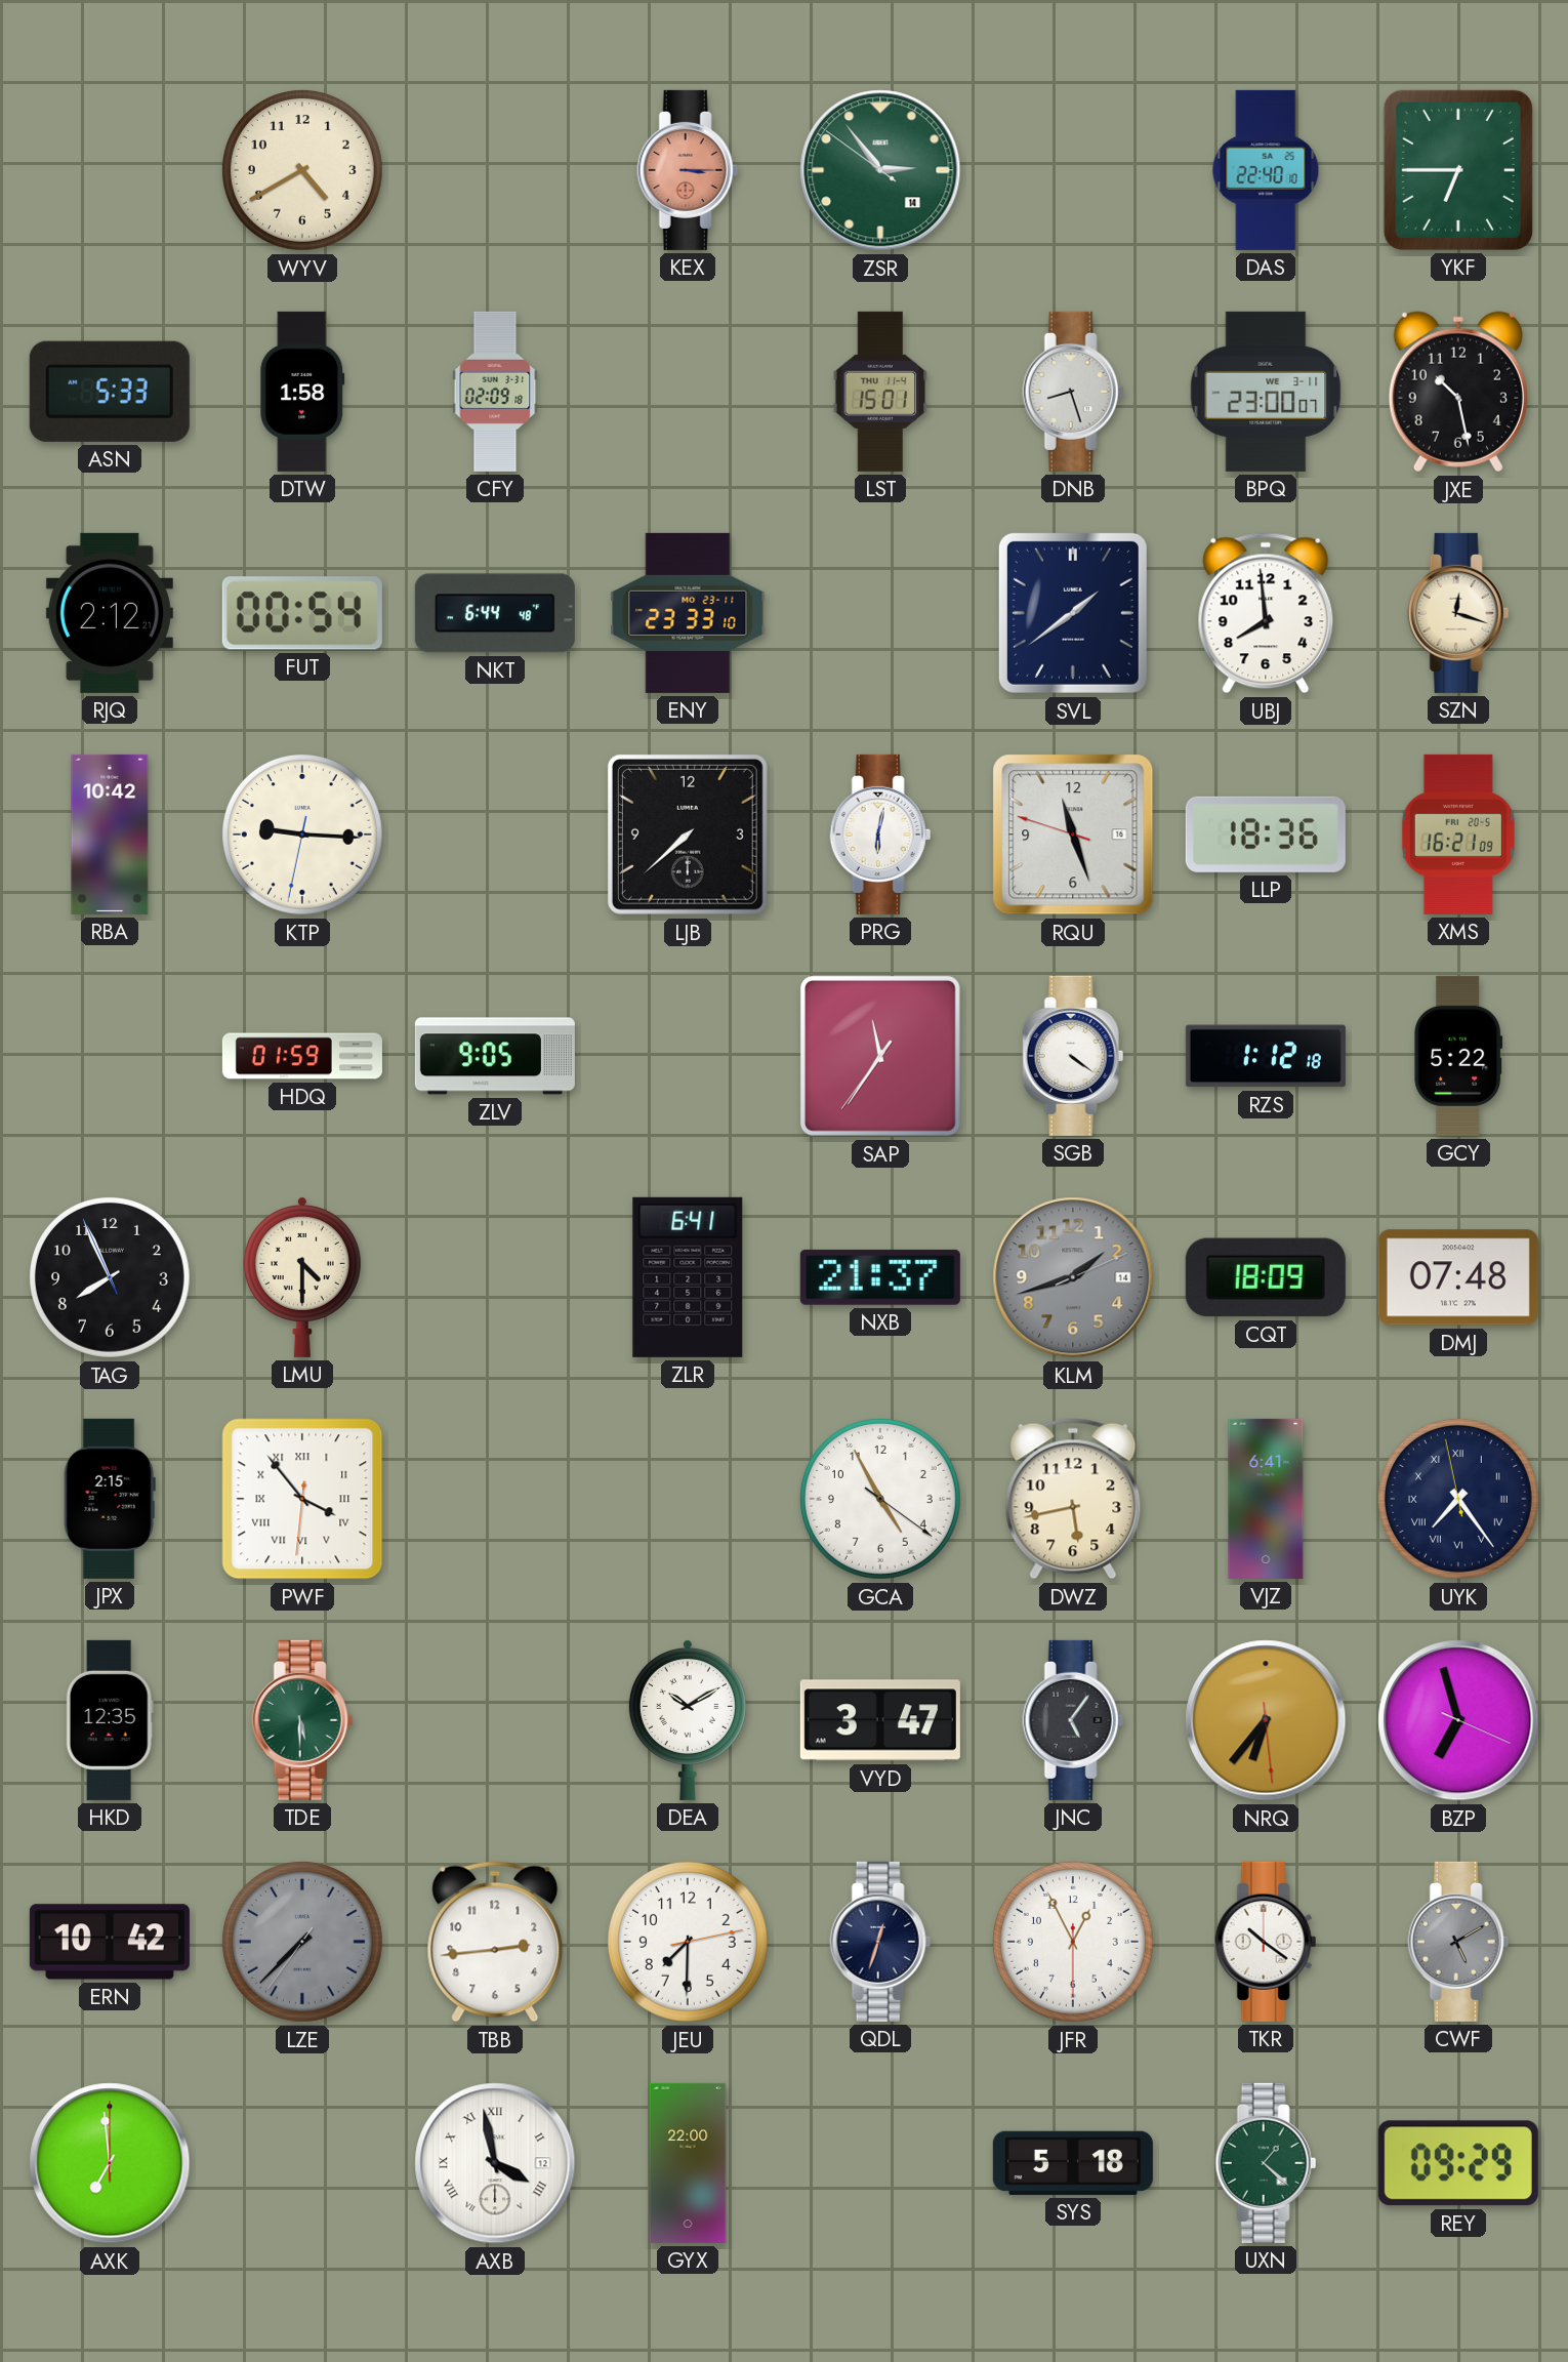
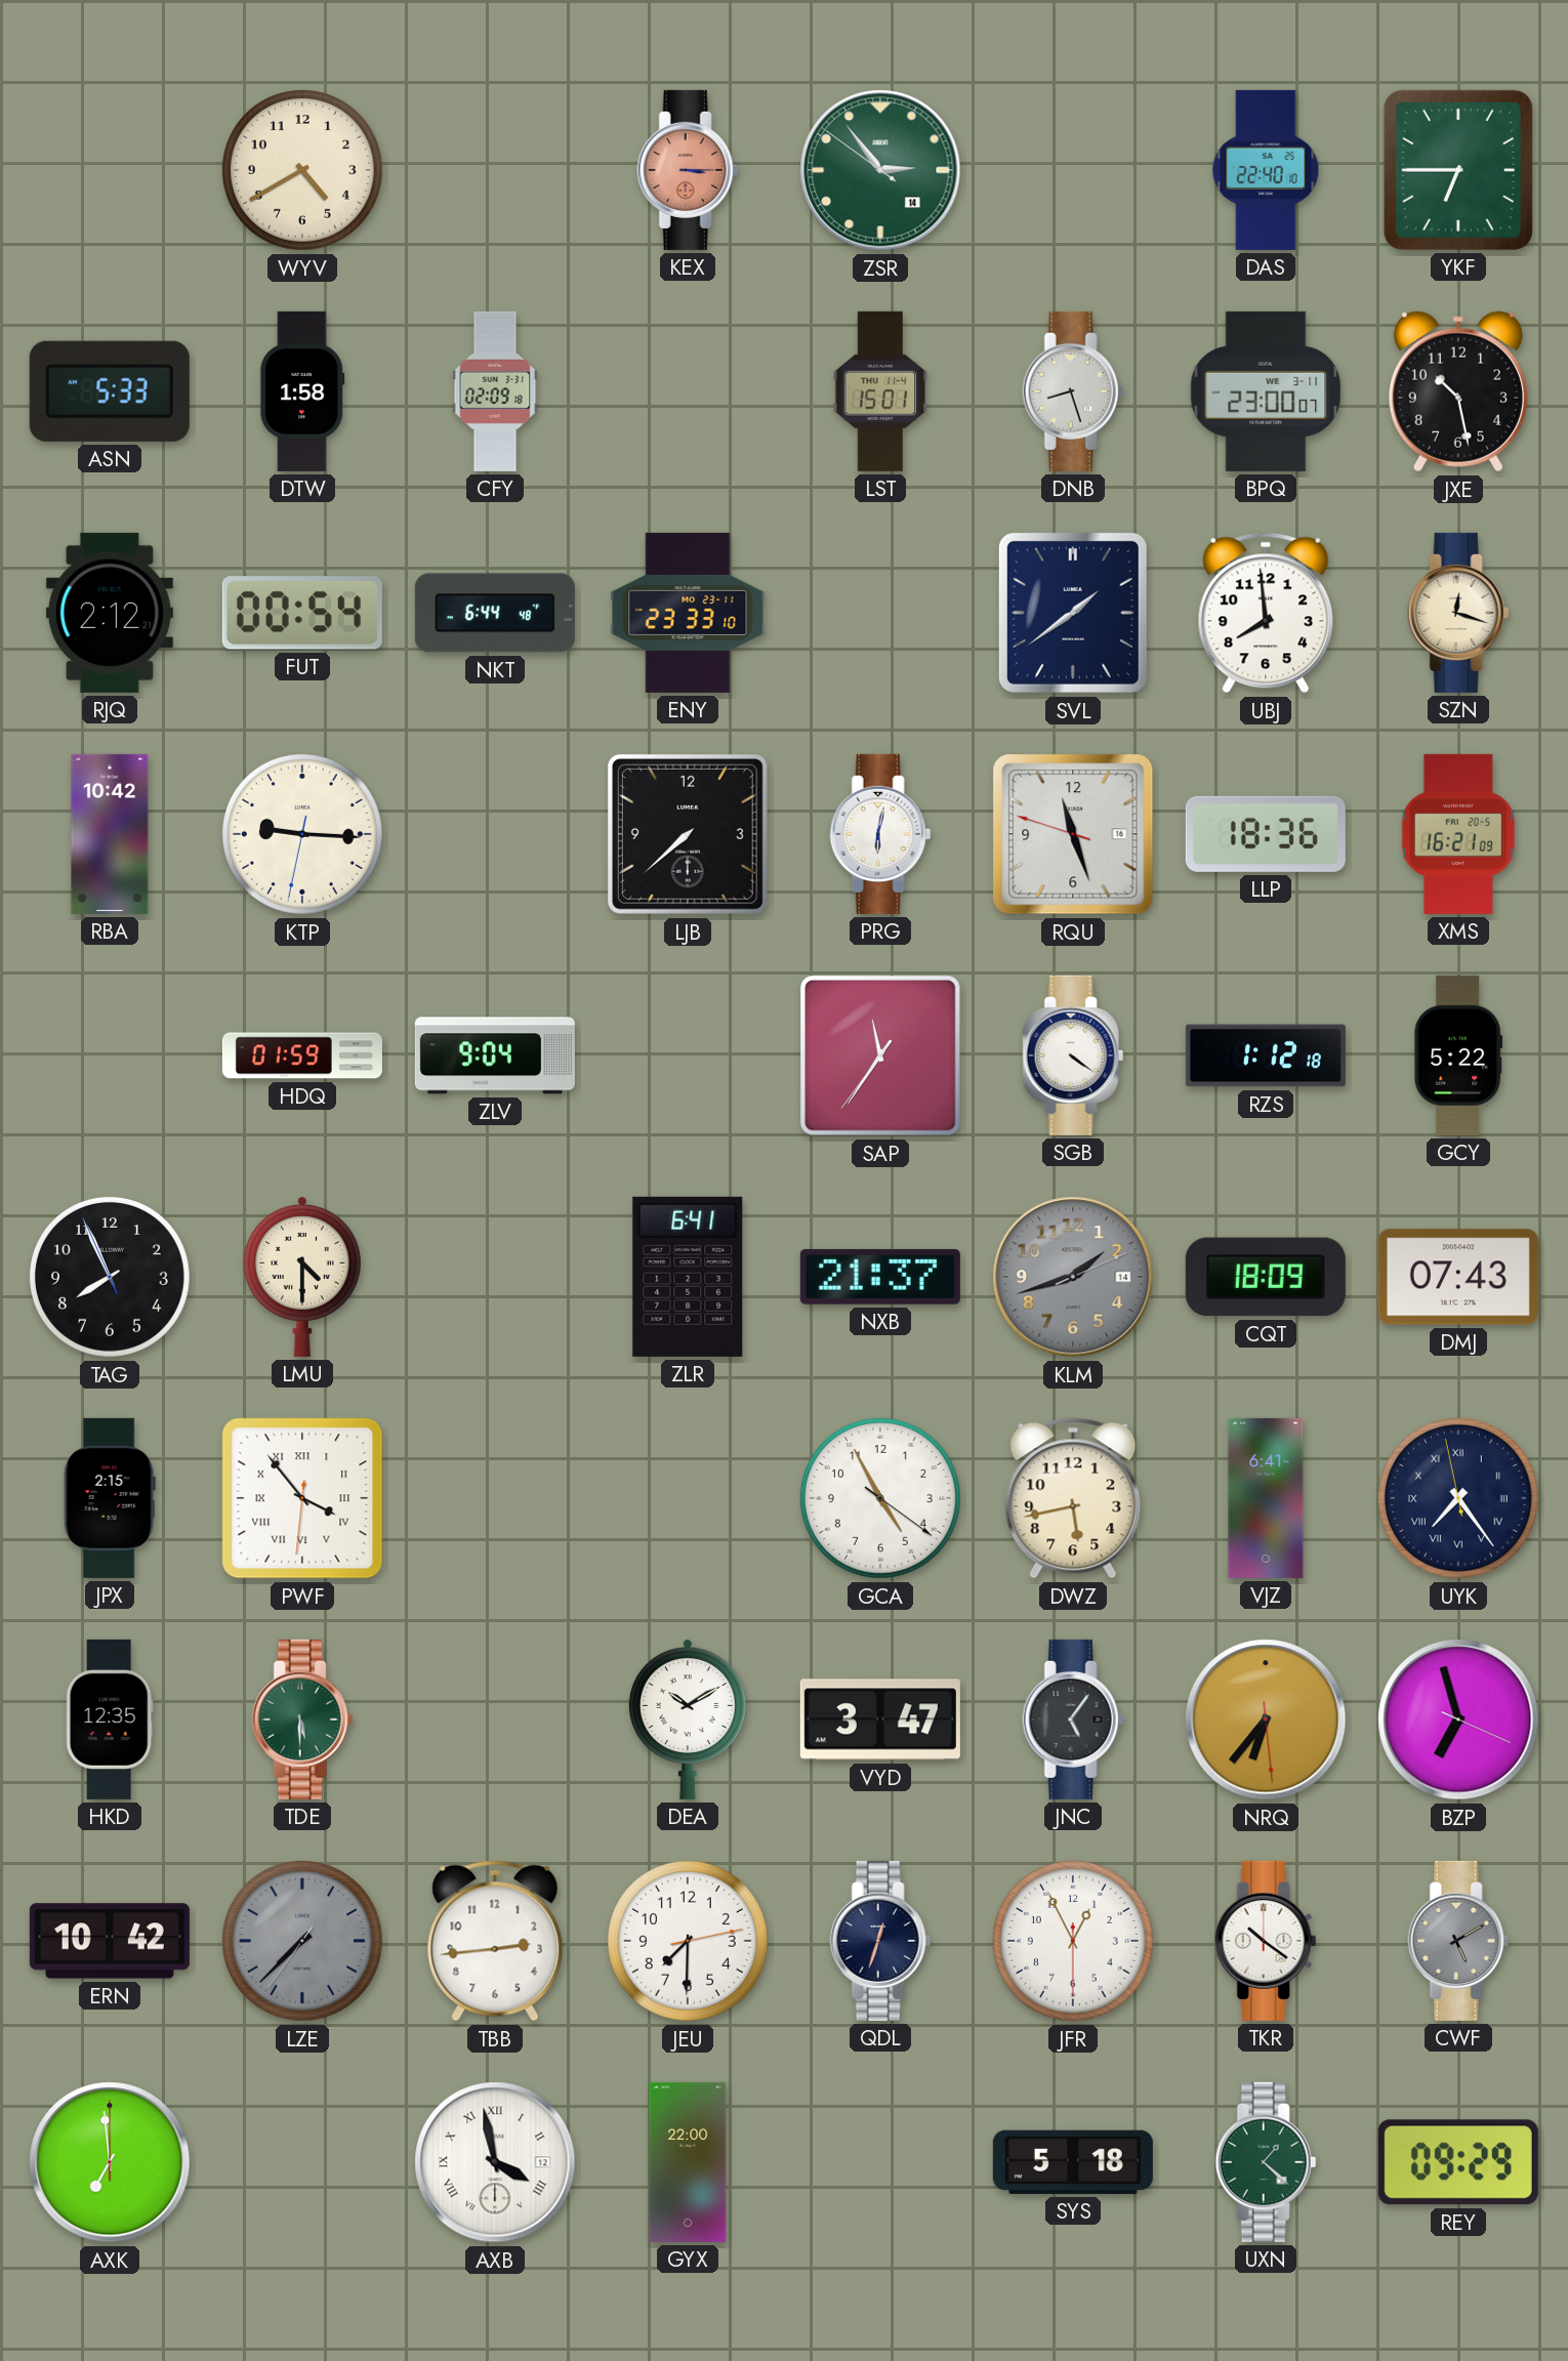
ZLV: 9:05 -> 9:04 (495, 1055)
DMJ: 07:48 -> 07:43 (1458, 1277)
